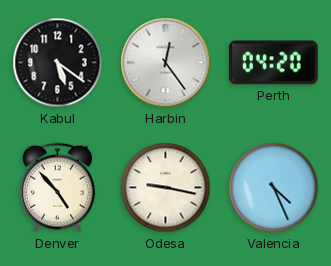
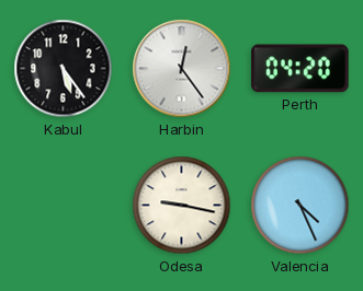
Kabul: 5:21 -> 5:24 (64, 69)
Denver: 4:53 -> none (57, 188)
